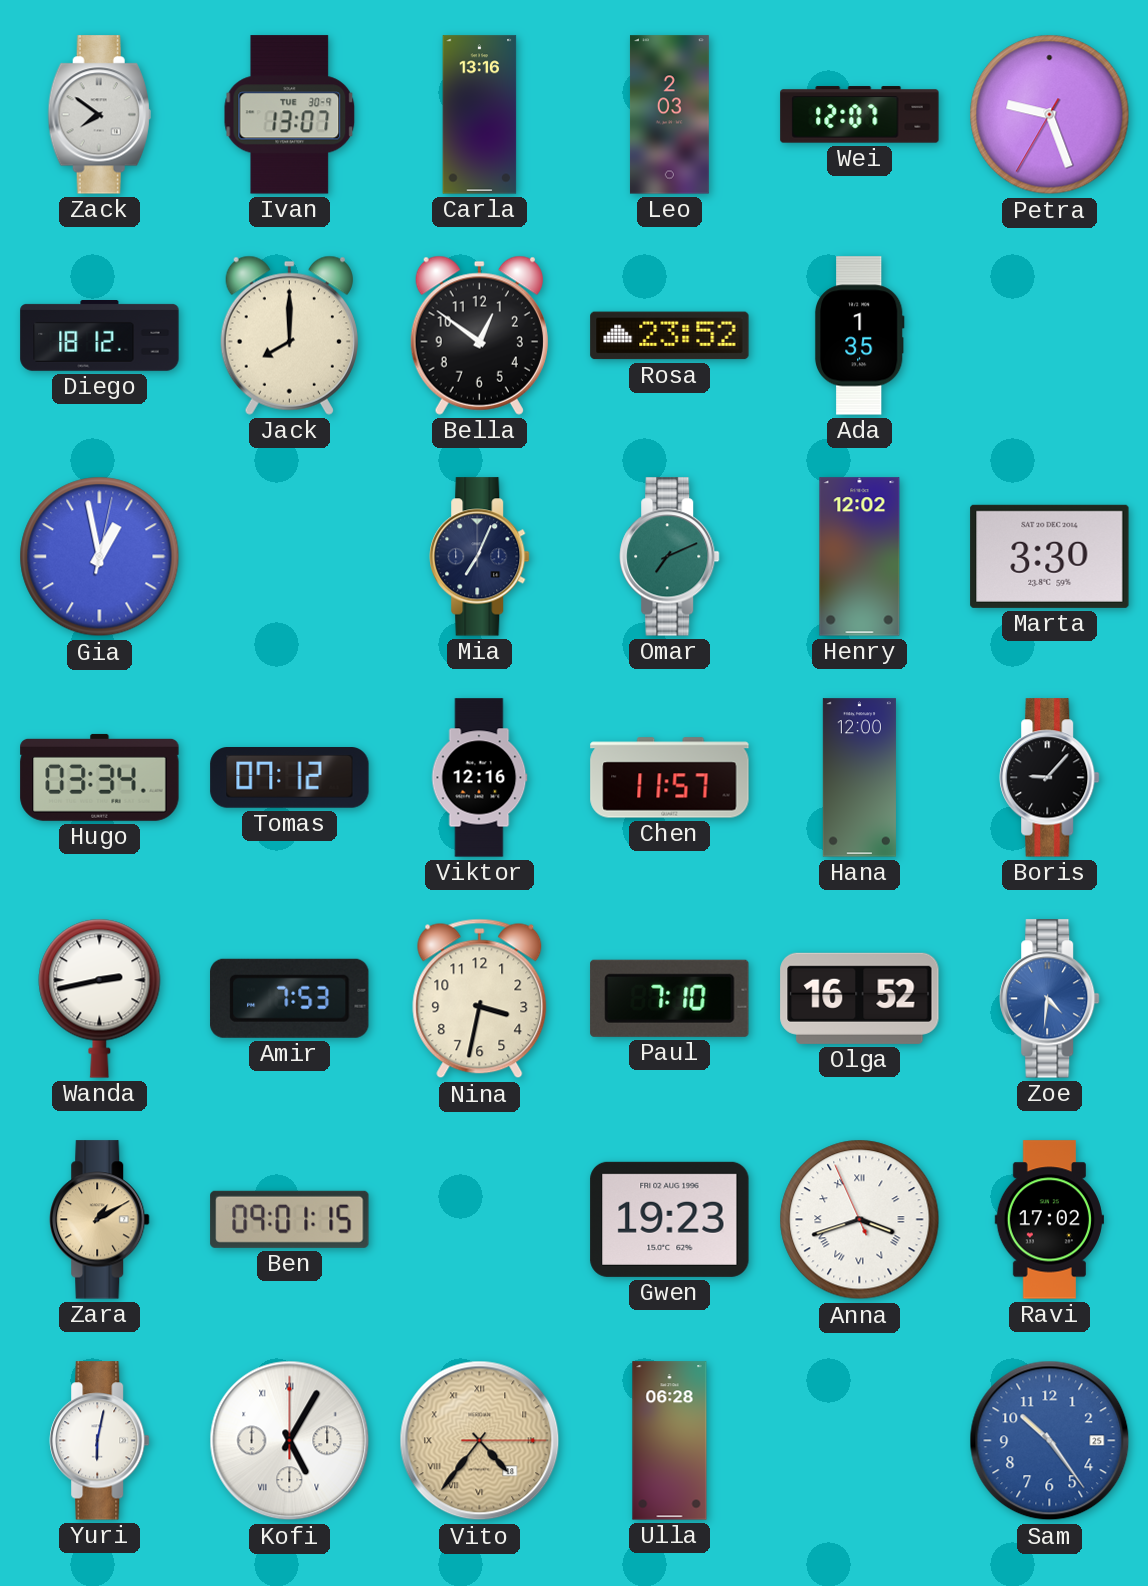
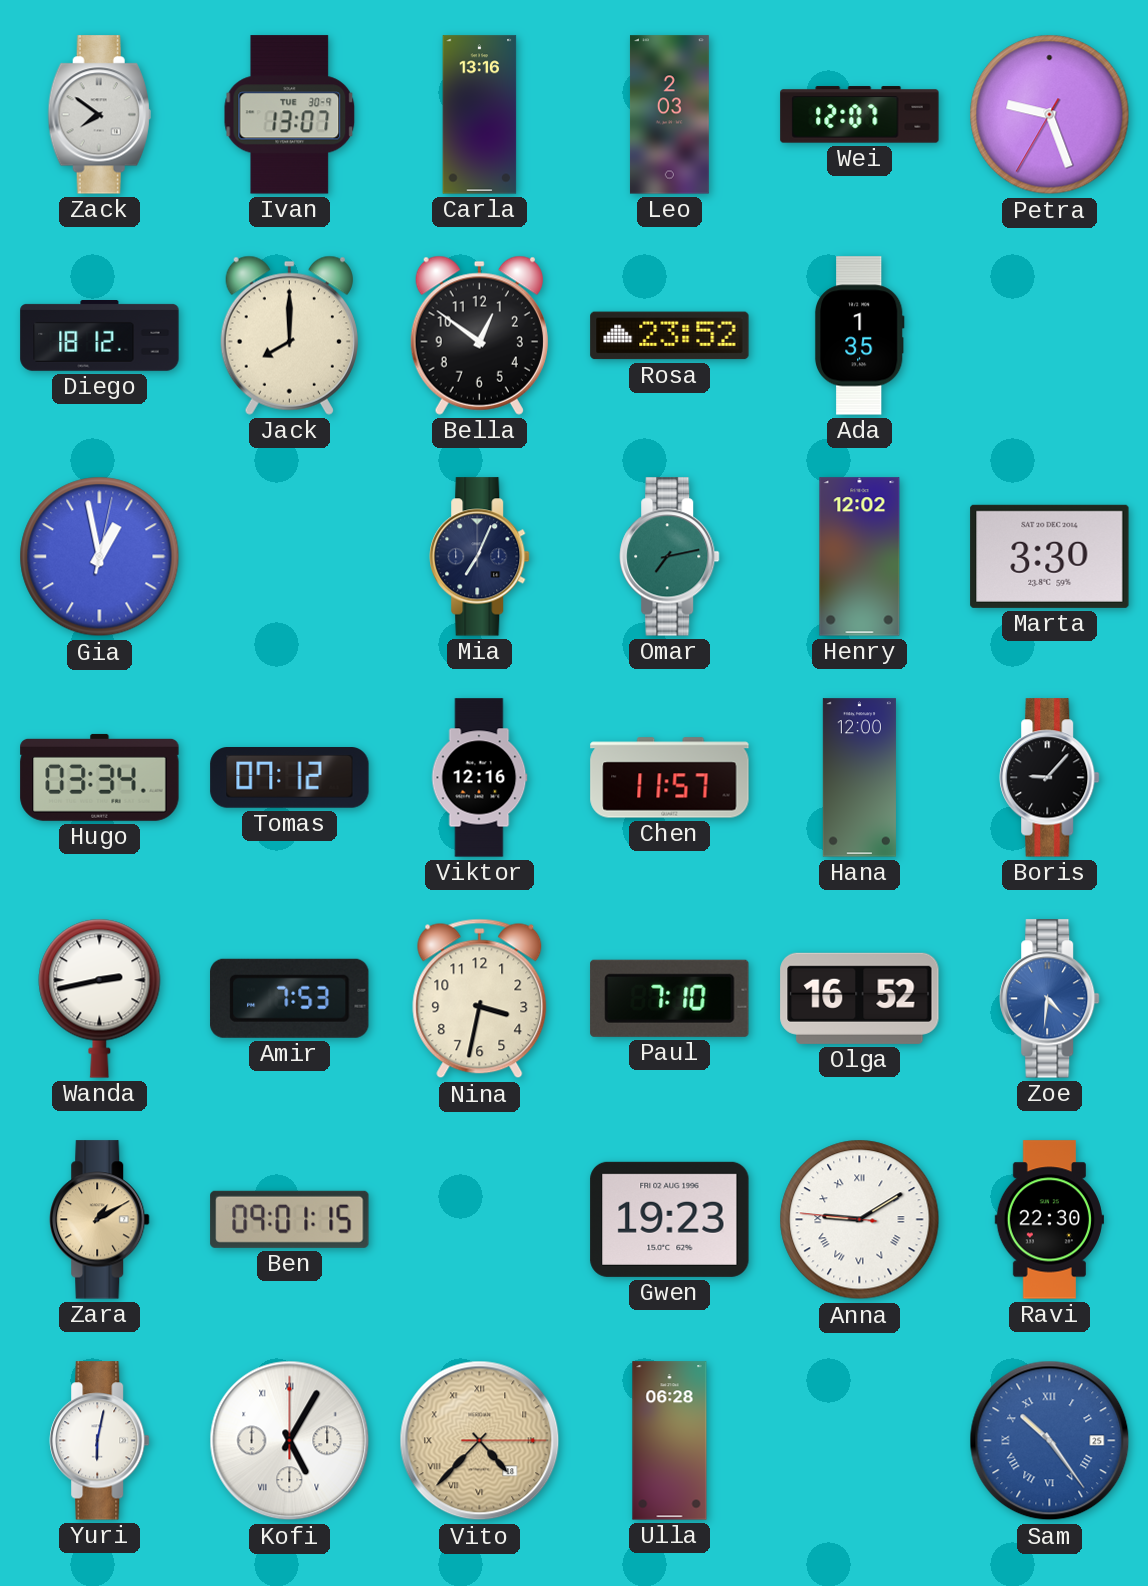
Omar: 7:11 -> 7:13 (670, 557)
Anna: 3:41 -> 9:09 (860, 1220)
Ravi: 17:02 -> 22:30 (1049, 1220)
Vito: 4:36 -> 4:37 (480, 1441)
Sam numerals: Arabic -> Roman (1050, 1441)
